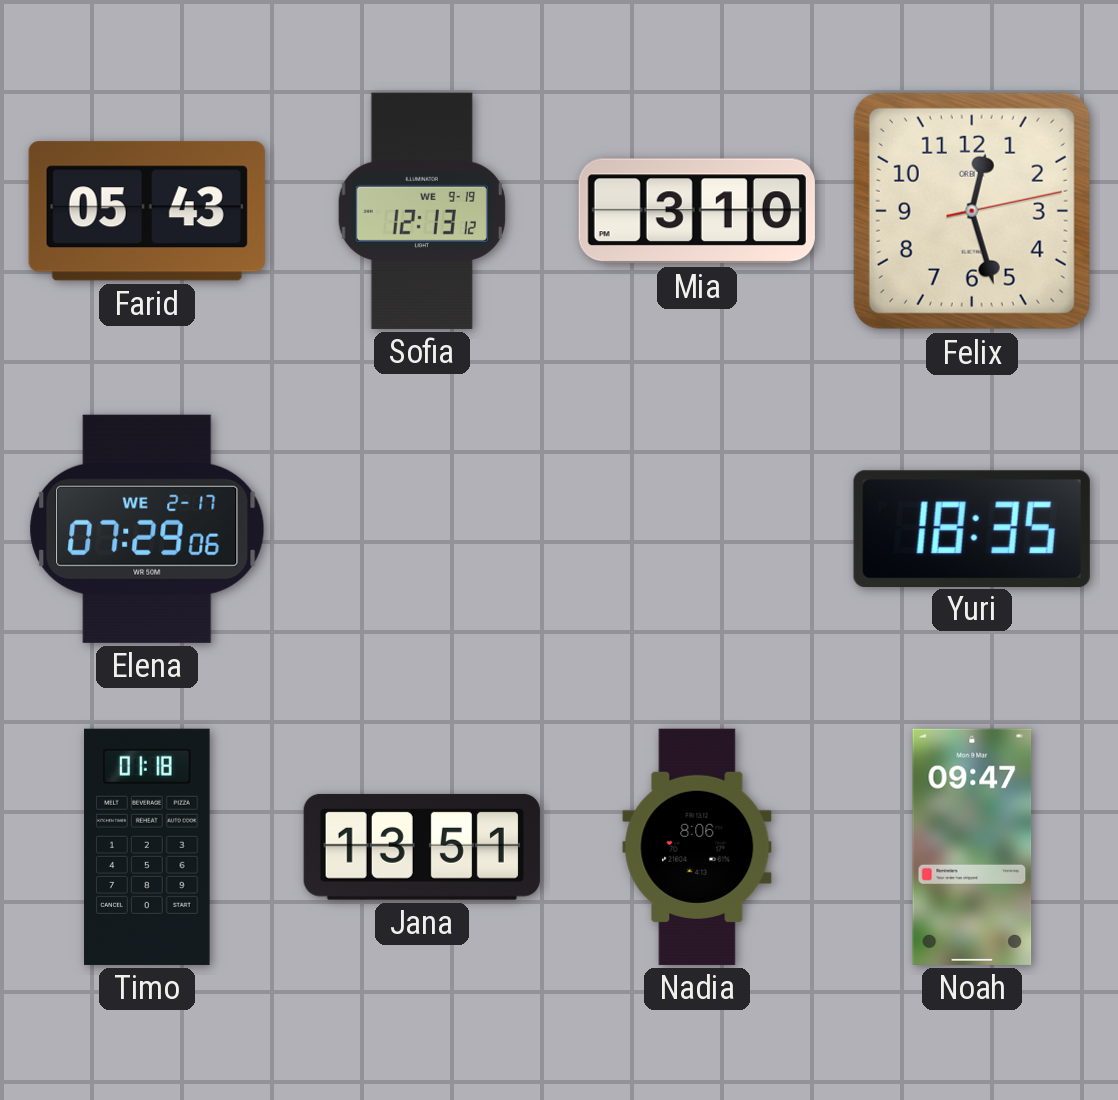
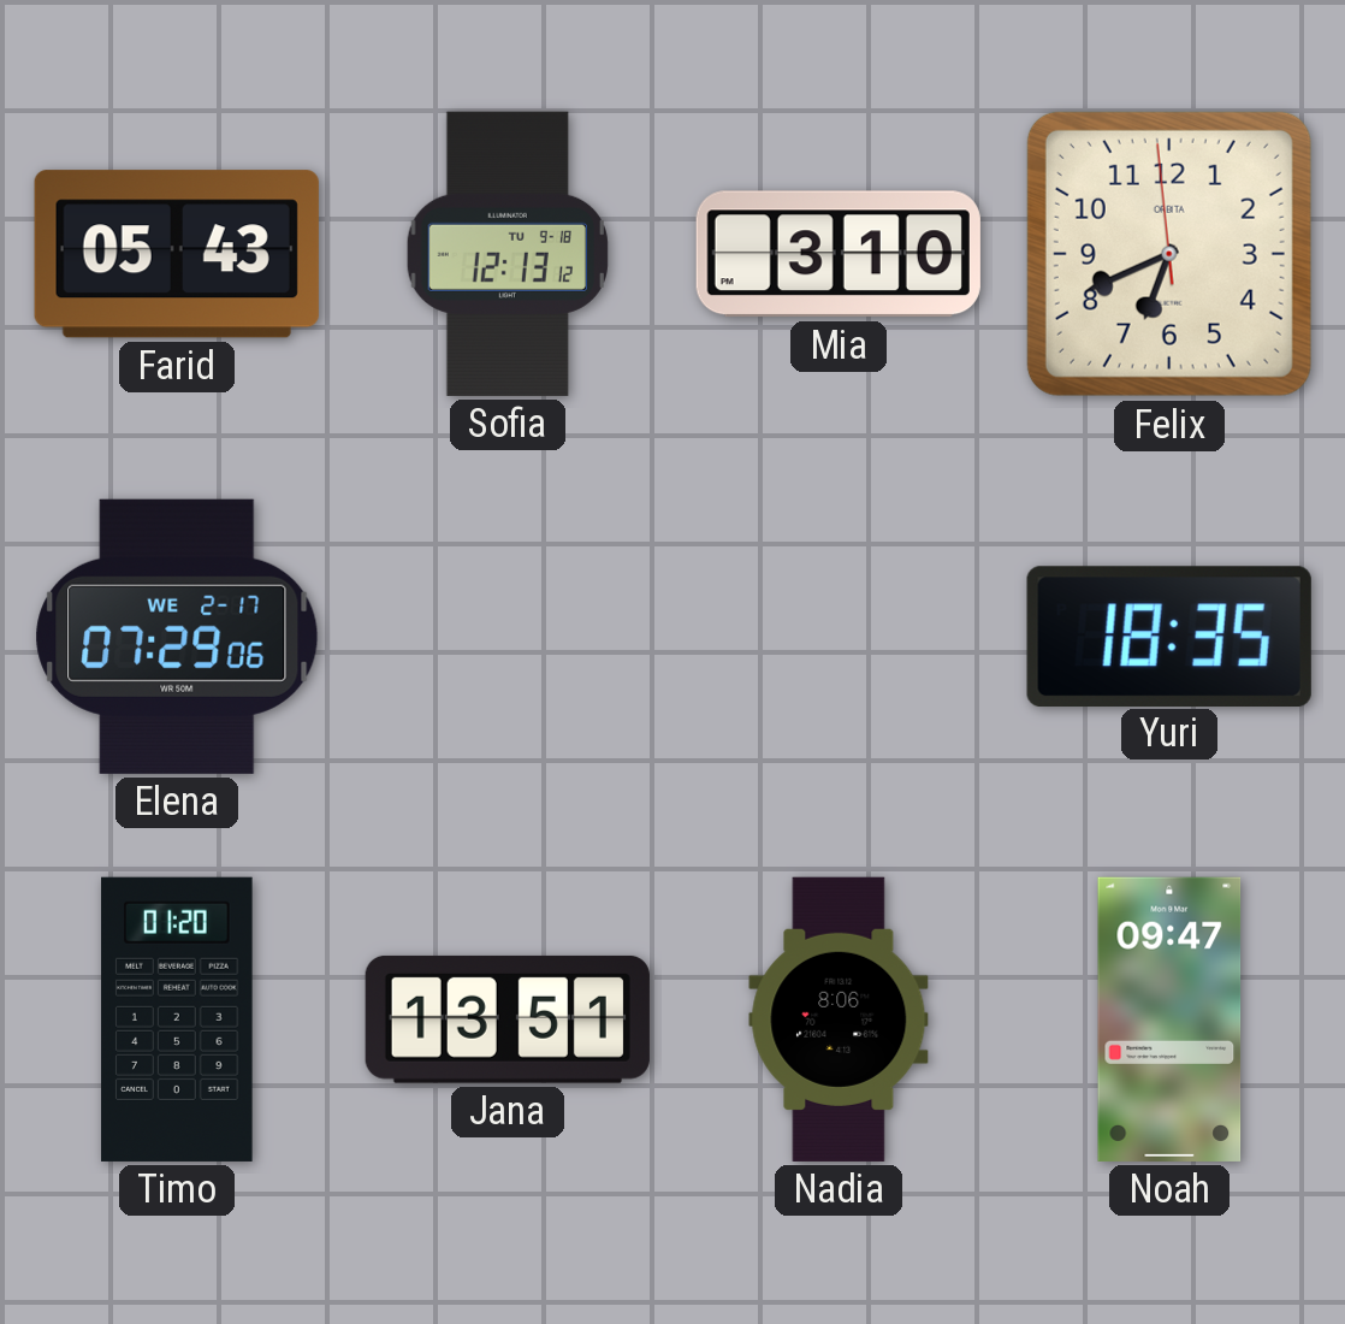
Sofia date: WE 9-19 -> TU 9-18 (508, 254)
Felix: 12:27 -> 6:40 (1169, 254)
Timo: 01:18 -> 01:20 (177, 1019)
